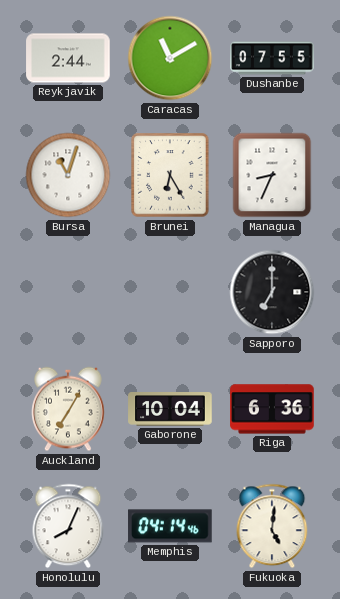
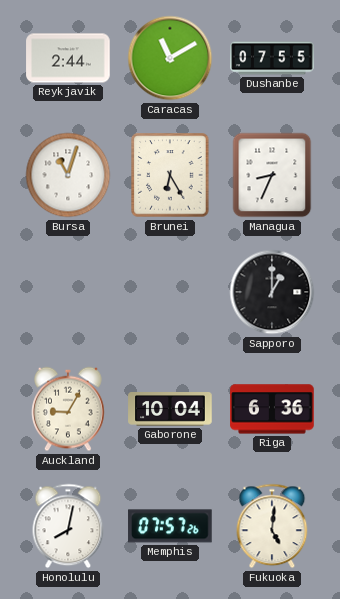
Sapporo: 7:00 -> 1:00 (272, 292)
Auckland: 7:05 -> 9:05 (68, 409)
Honolulu: 8:04 -> 8:02 (68, 526)
Memphis: 04:14 -> 07:57 (170, 526)
